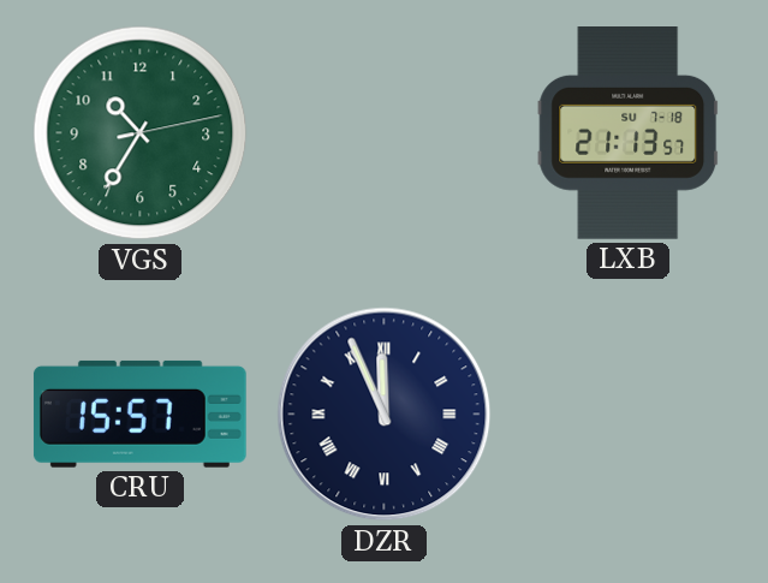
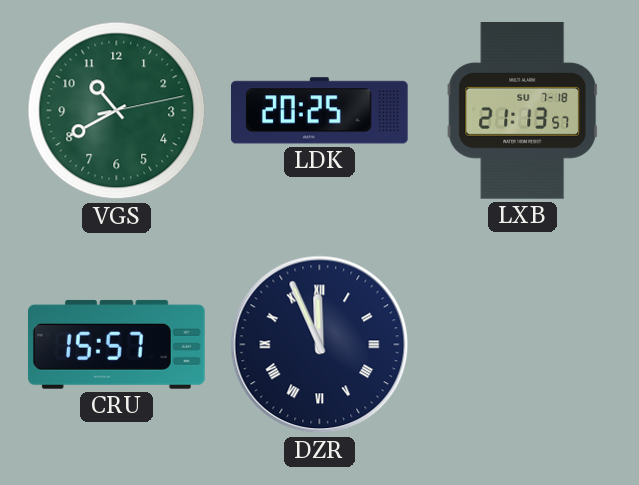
VGS: 10:35 -> 10:40 (117, 111)
LDK: none -> 20:25 (319, 111)
